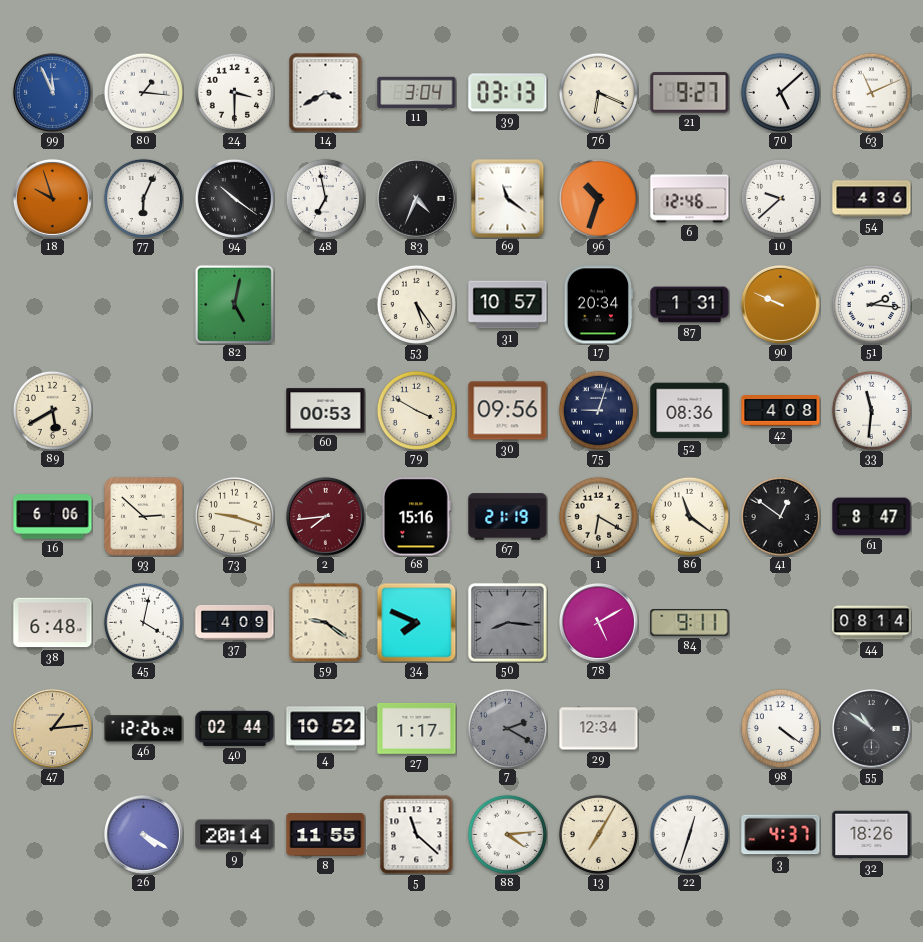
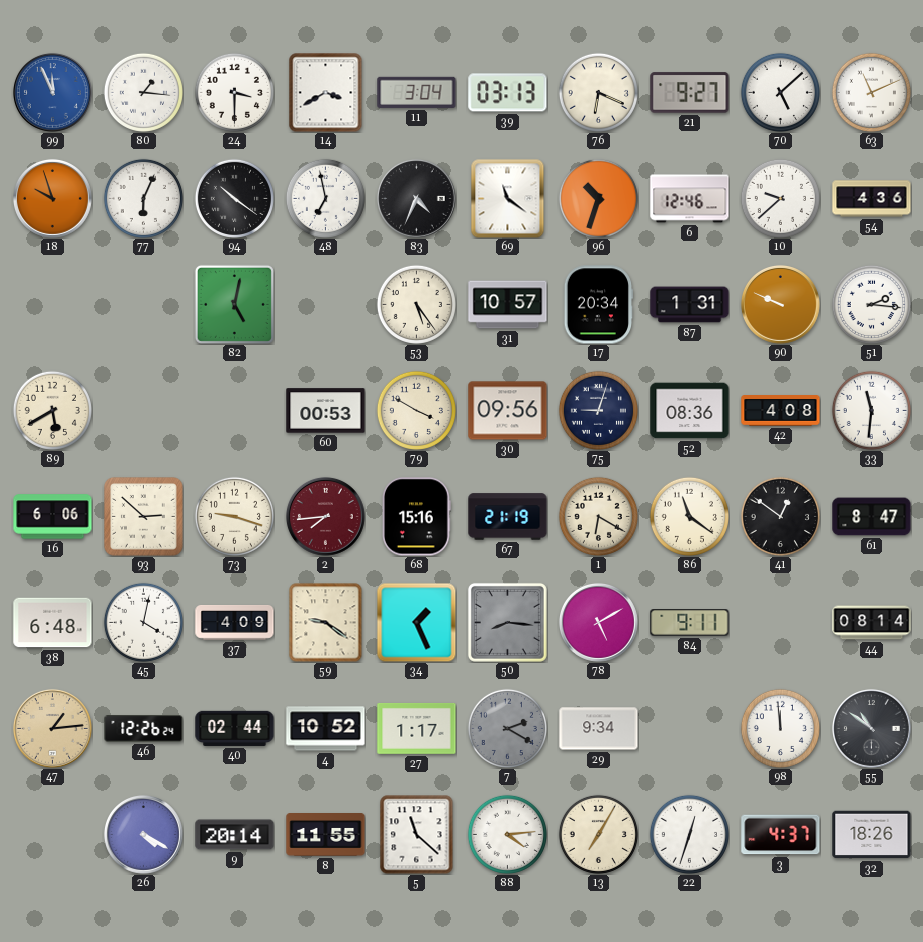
34: 7:49 -> 1:26 (416, 622)
29: 12:34 -> 9:34 (599, 729)
98: 4:21 -> 11:59 (780, 728)
